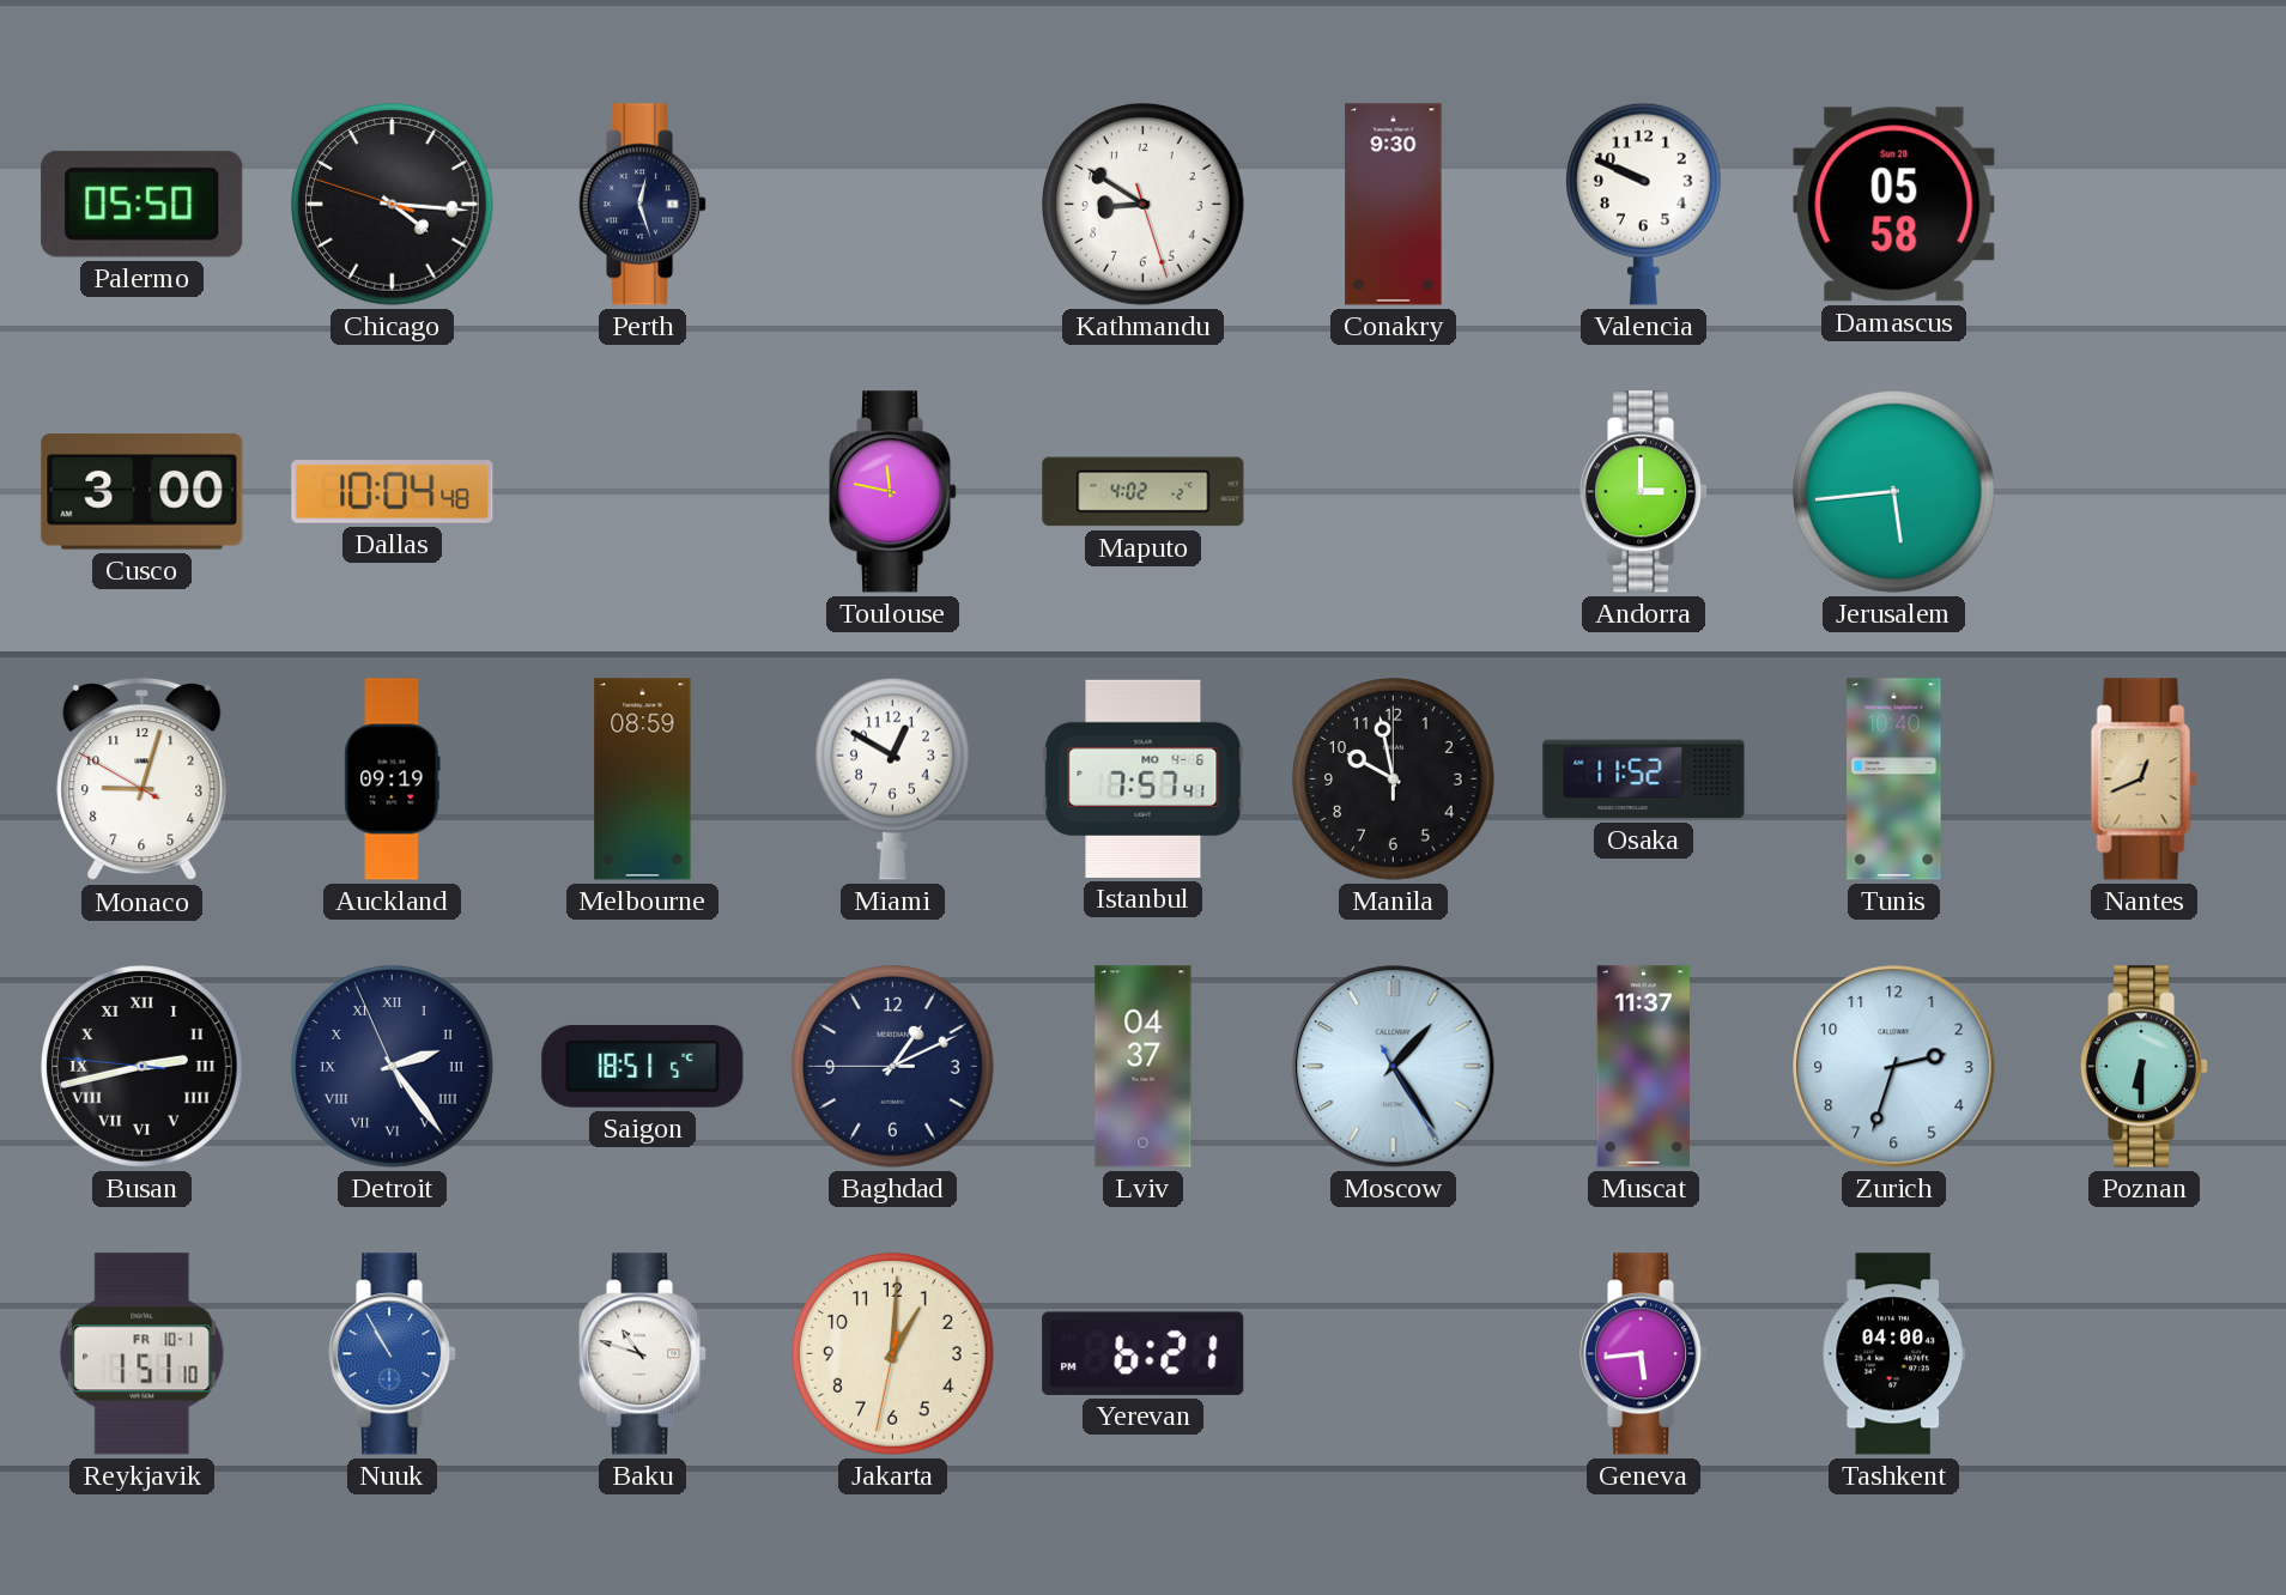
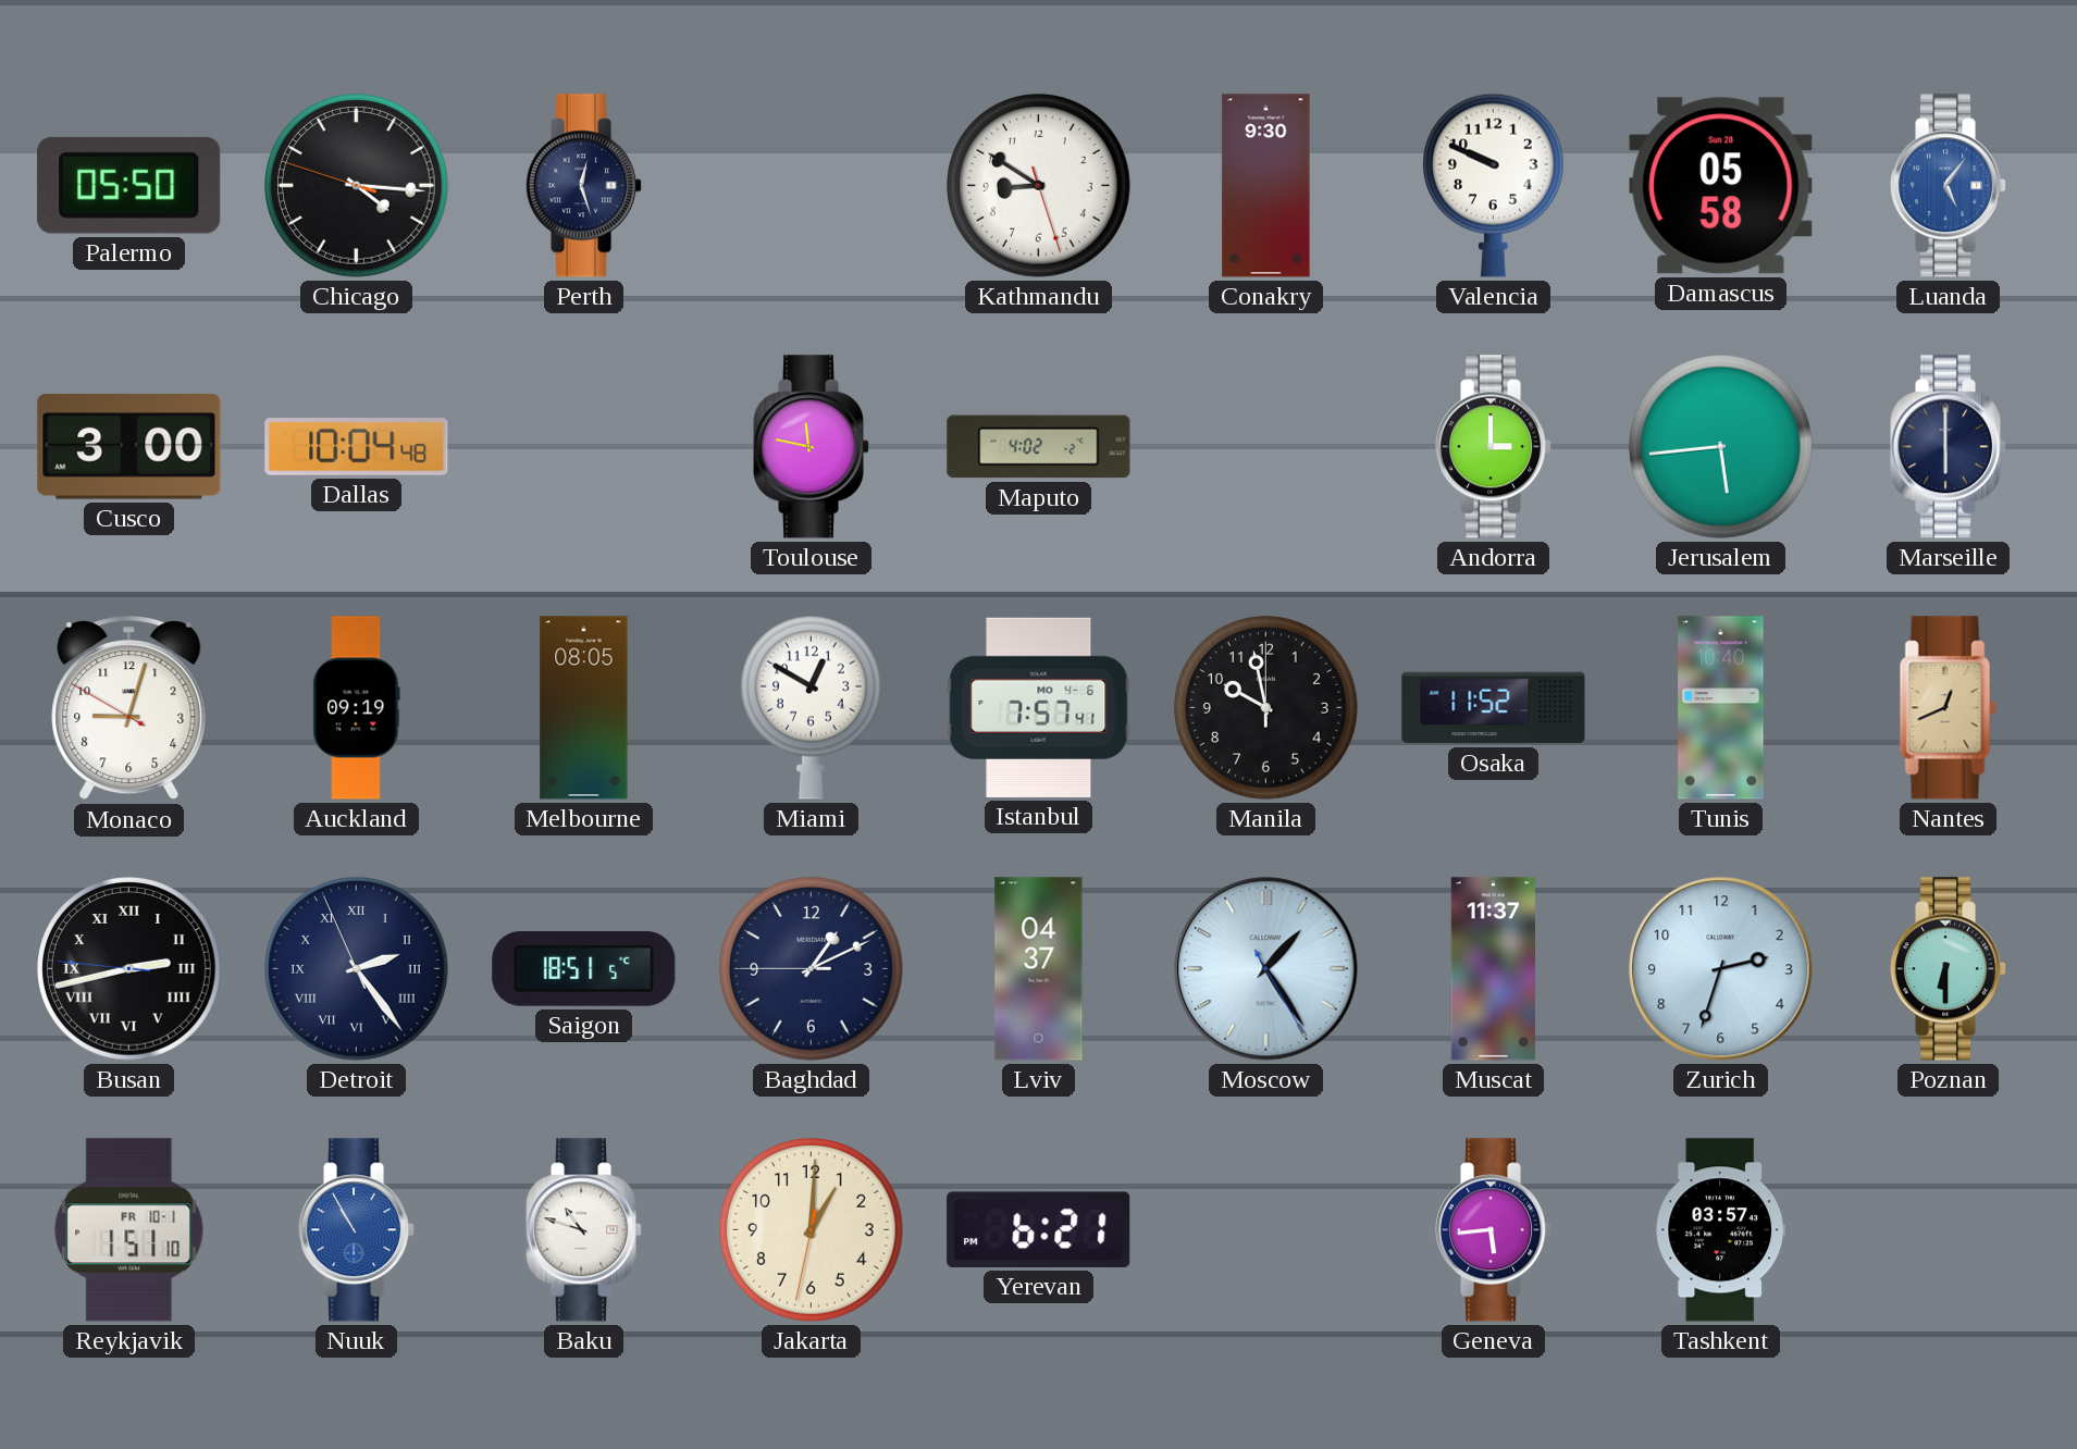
Luanda: none -> 5:06 (1950, 186)
Marseille: none -> 6:00 (1950, 447)
Melbourne: 08:59 -> 08:05 (584, 708)
Tashkent: 04:00 -> 03:57 (1720, 1230)
